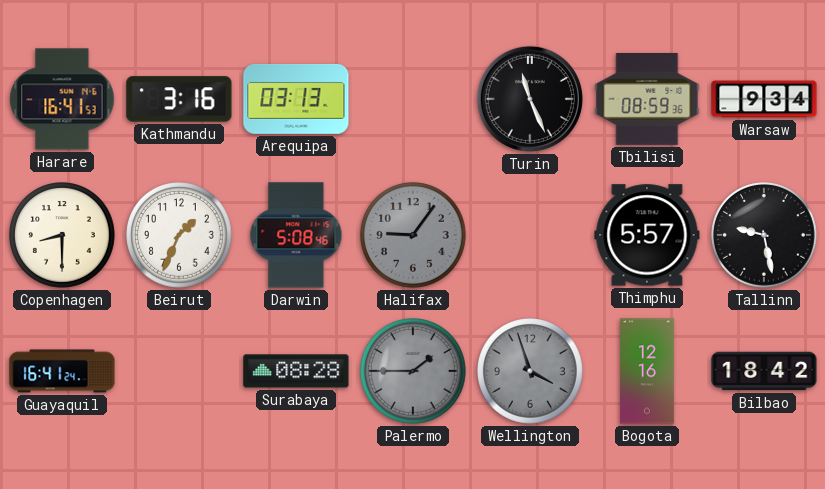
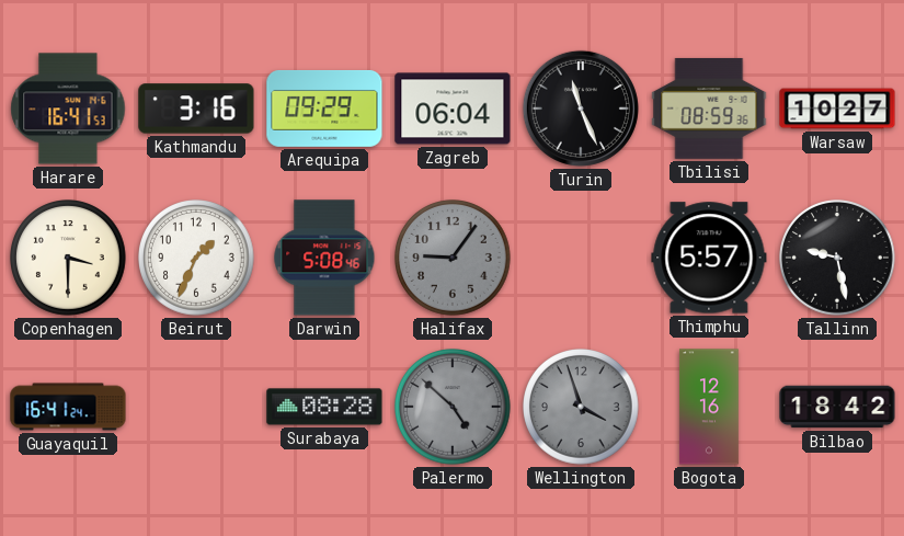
Arequipa: 03:13 -> 09:29 (324, 109)
Zagreb: none -> 06:04 (453, 109)
Warsaw: 9:34 -> 10:27 (837, 109)
Copenhagen: 8:30 -> 3:30 (69, 259)
Palermo: 1:45 -> 4:52 (454, 408)
